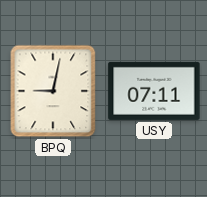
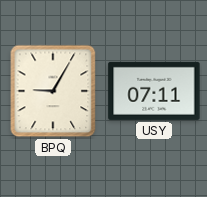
BPQ: 9:02 -> 9:05 (53, 91)
